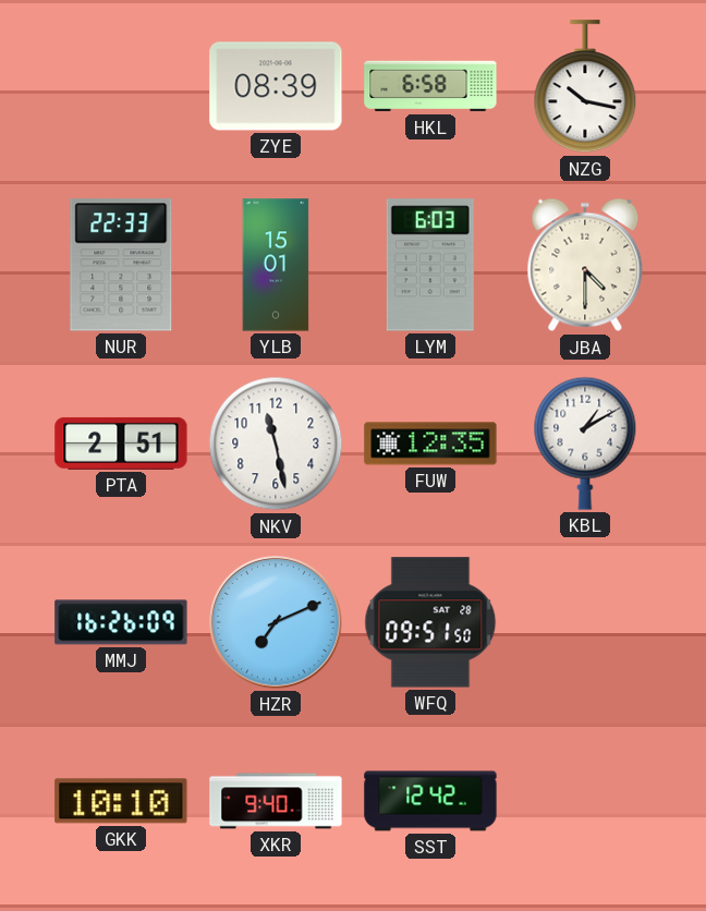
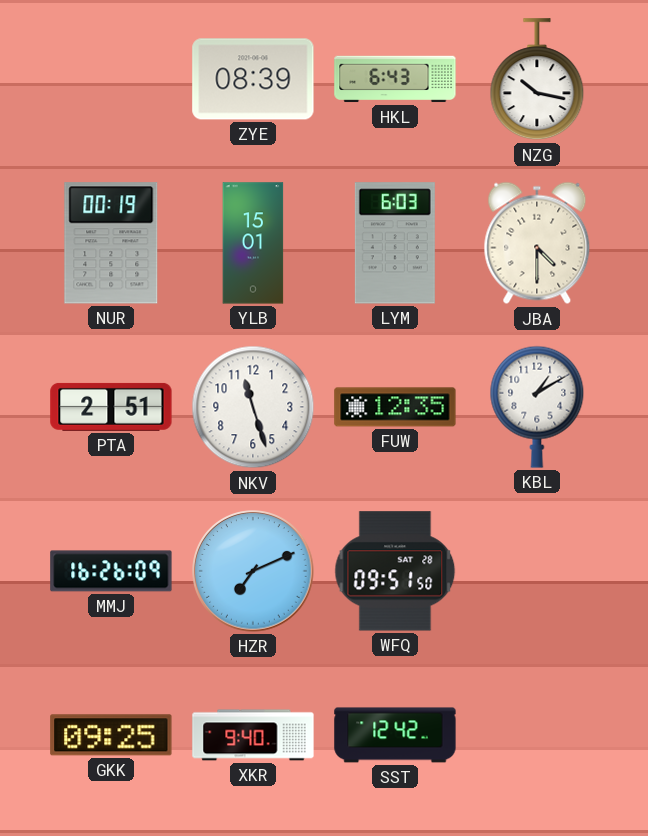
HKL: 6:58 -> 6:43 (395, 79)
NUR: 22:33 -> 00:19 (111, 243)
NKV: 11:28 -> 11:27 (253, 407)
GKK: 10:10 -> 09:25 (111, 735)
